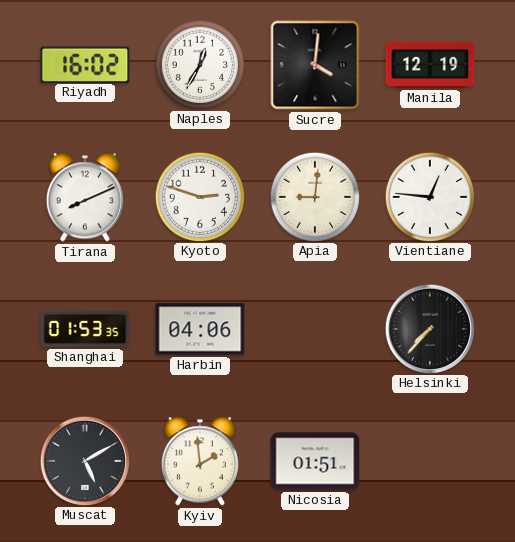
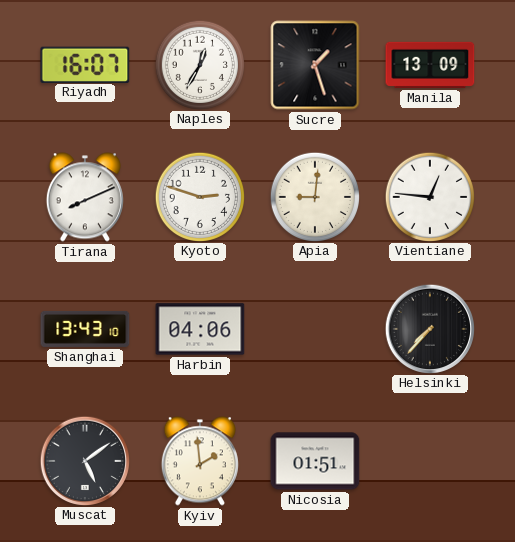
Riyadh: 16:02 -> 16:07 (85, 64)
Sucre: 4:01 -> 1:27 (315, 65)
Manila: 12:19 -> 13:09 (430, 65)
Shanghai: 01:53 -> 13:43 (85, 329)
Muscat: 5:10 -> 5:09 (84, 460)
